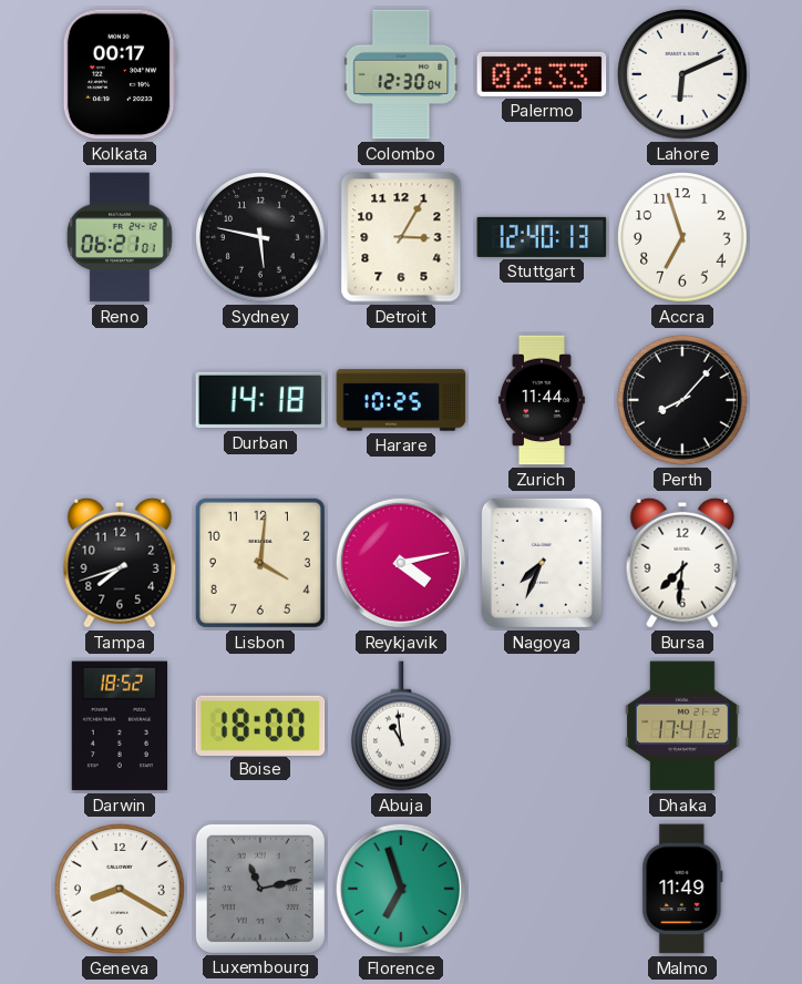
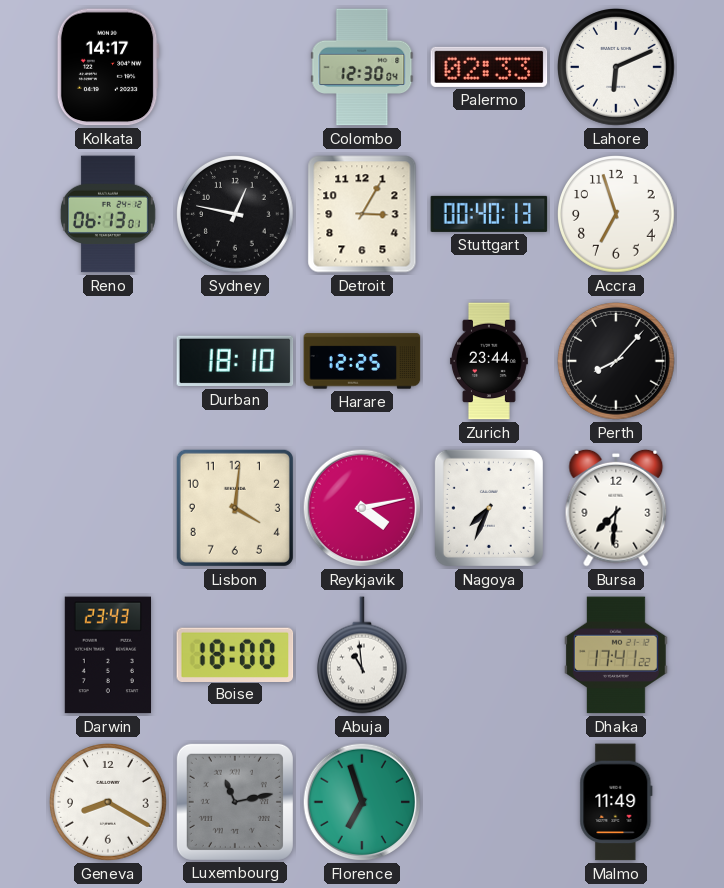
Kolkata: 00:17 -> 14:17 (108, 67)
Reno: 06:21 -> 06:13 (108, 214)
Sydney: 5:47 -> 12:47 (236, 215)
Stuttgart: 12:40 -> 00:40 (489, 214)
Durban: 14:18 -> 18:10 (235, 361)
Harare: 10:25 -> 12:25 (362, 361)
Zurich: 11:44 -> 23:44 (489, 361)
Tampa: 7:42 -> none (120, 563)
Darwin: 18:52 -> 23:43 (107, 655)
